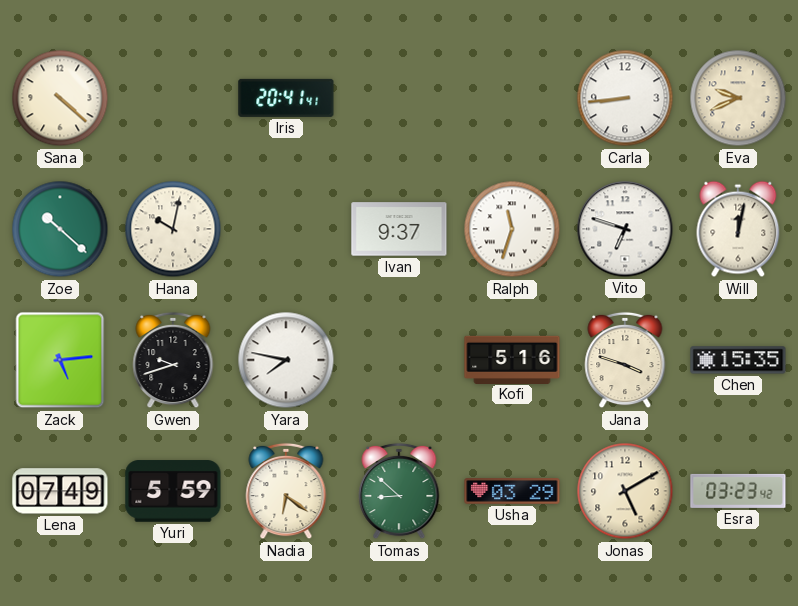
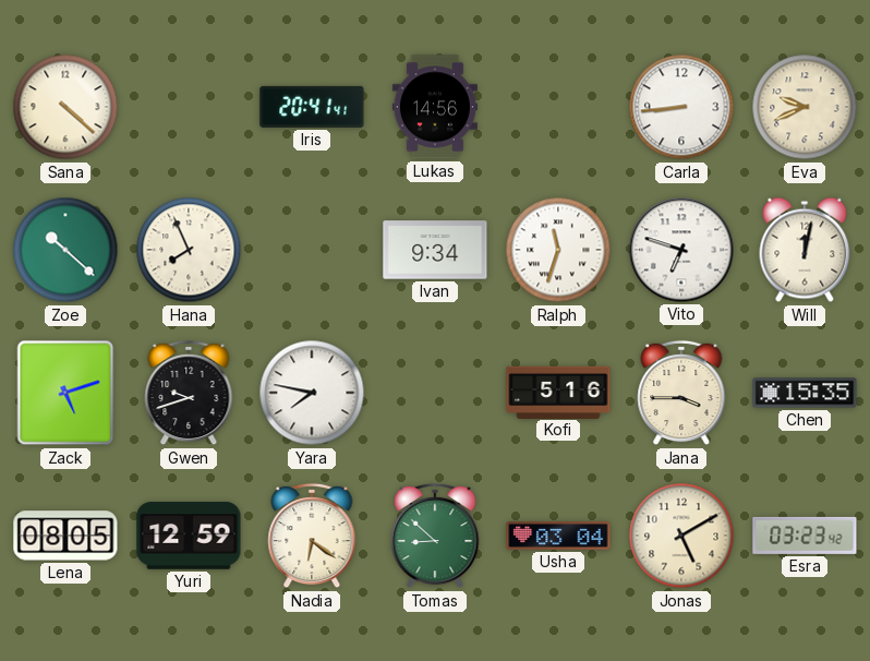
Lukas: none -> 14:56 (435, 107)
Hana: 10:02 -> 7:56 (189, 250)
Ivan: 9:37 -> 9:34 (435, 250)
Zack: 5:14 -> 5:12 (65, 393)
Jana: 3:48 -> 3:45 (681, 393)
Lena: 07:49 -> 08:05 (65, 536)
Yuri: 5:59 -> 12:59 (189, 536)
Usha: 03:29 -> 03:04 (558, 536)
